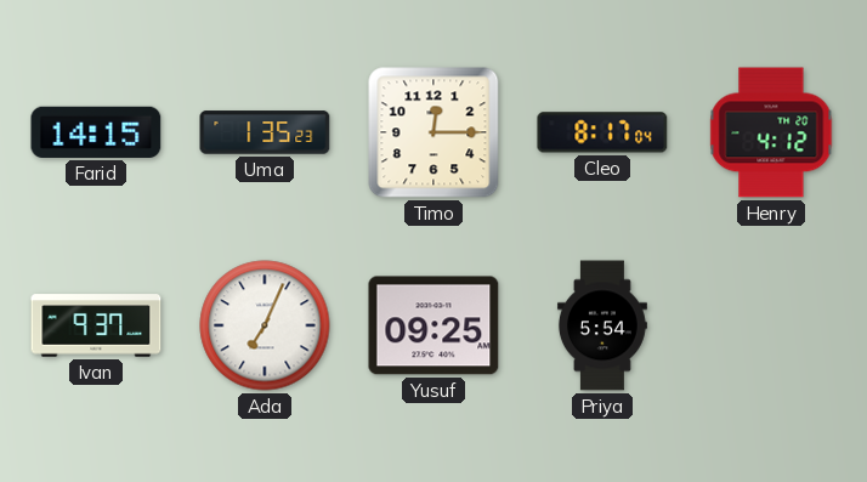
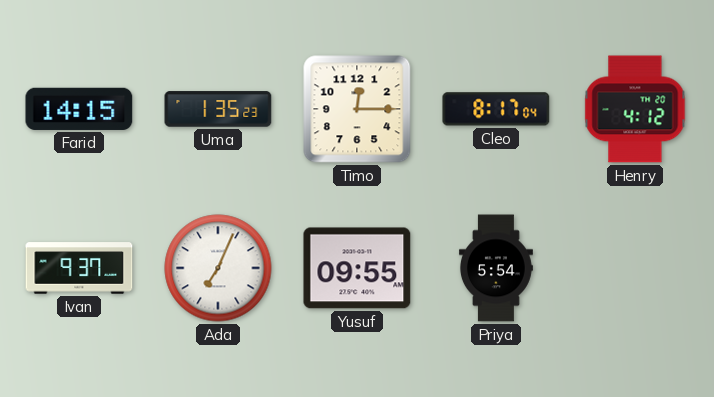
Yusuf: 09:25 -> 09:55 (357, 268)
